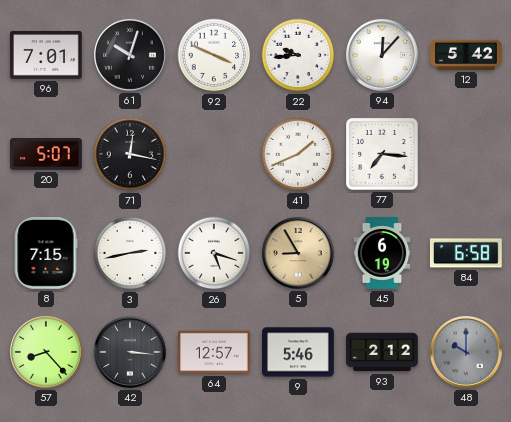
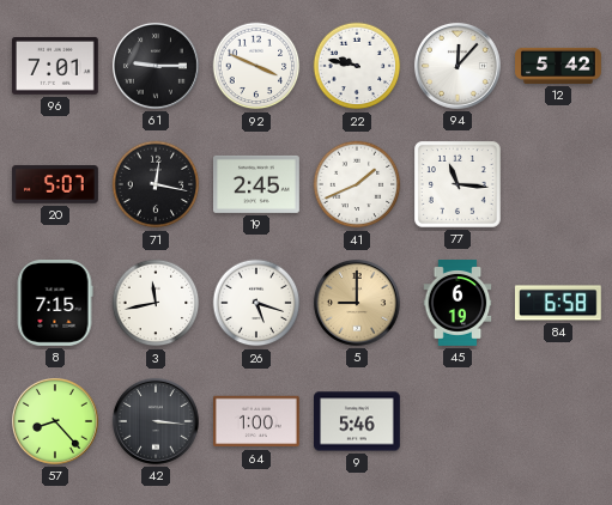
61: 10:03 -> 9:15 (156, 66)
22: 9:44 -> 9:47 (357, 66)
19: none -> 2:45 (257, 184)
77: 7:16 -> 11:16 (459, 185)
3: 2:43 -> 11:43 (156, 303)
5: 8:55 -> 9:00 (357, 303)
64: 12:57 -> 1:00 (257, 421)
93: 2:12 -> none (383, 352)
48: 10:00 -> none (466, 352)
